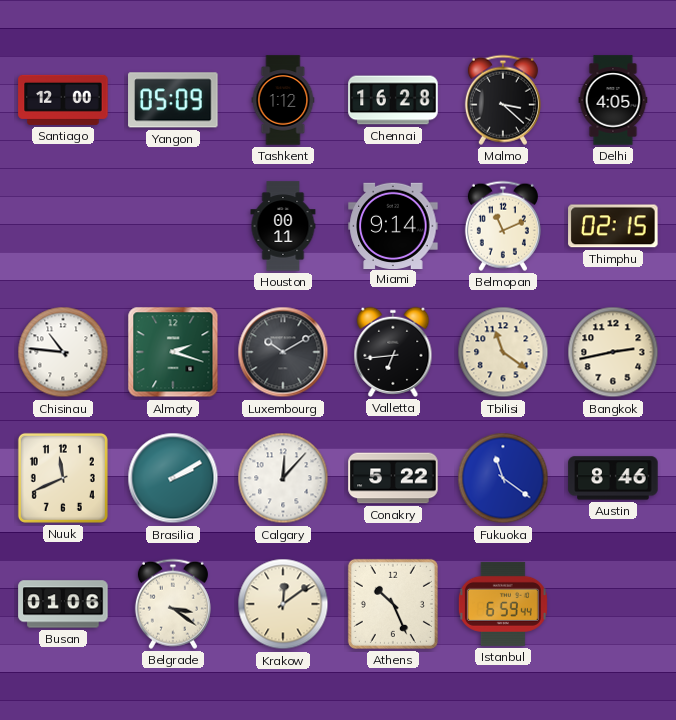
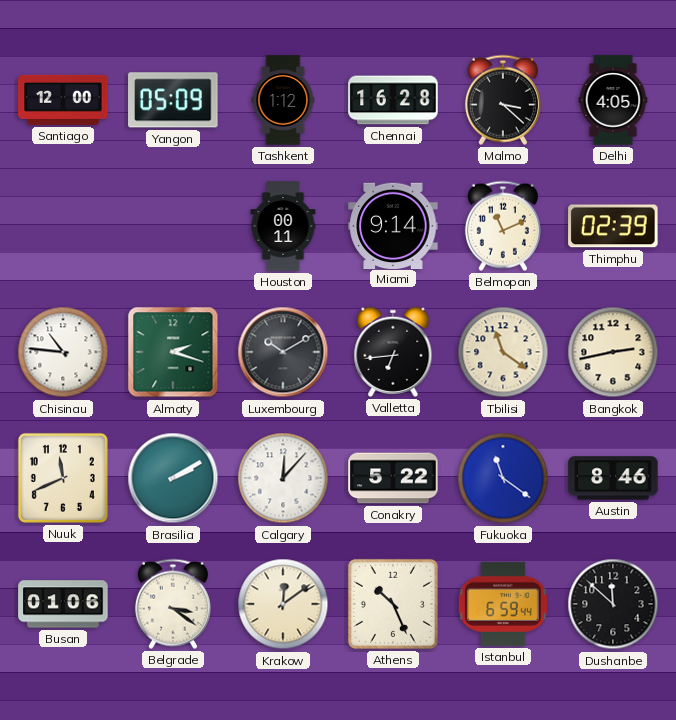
Thimphu: 02:15 -> 02:39 (613, 226)
Dushanbe: none -> 11:52 (613, 604)
